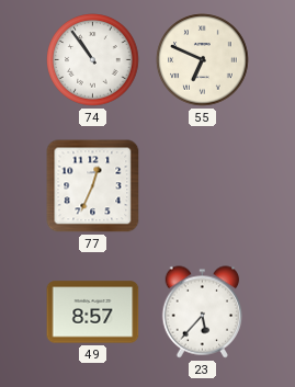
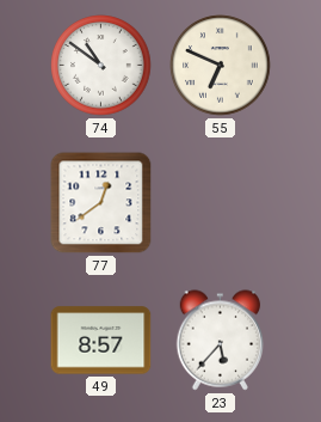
74: 10:54 -> 10:51 (101, 66)
77: 12:34 -> 12:39 (101, 203)
